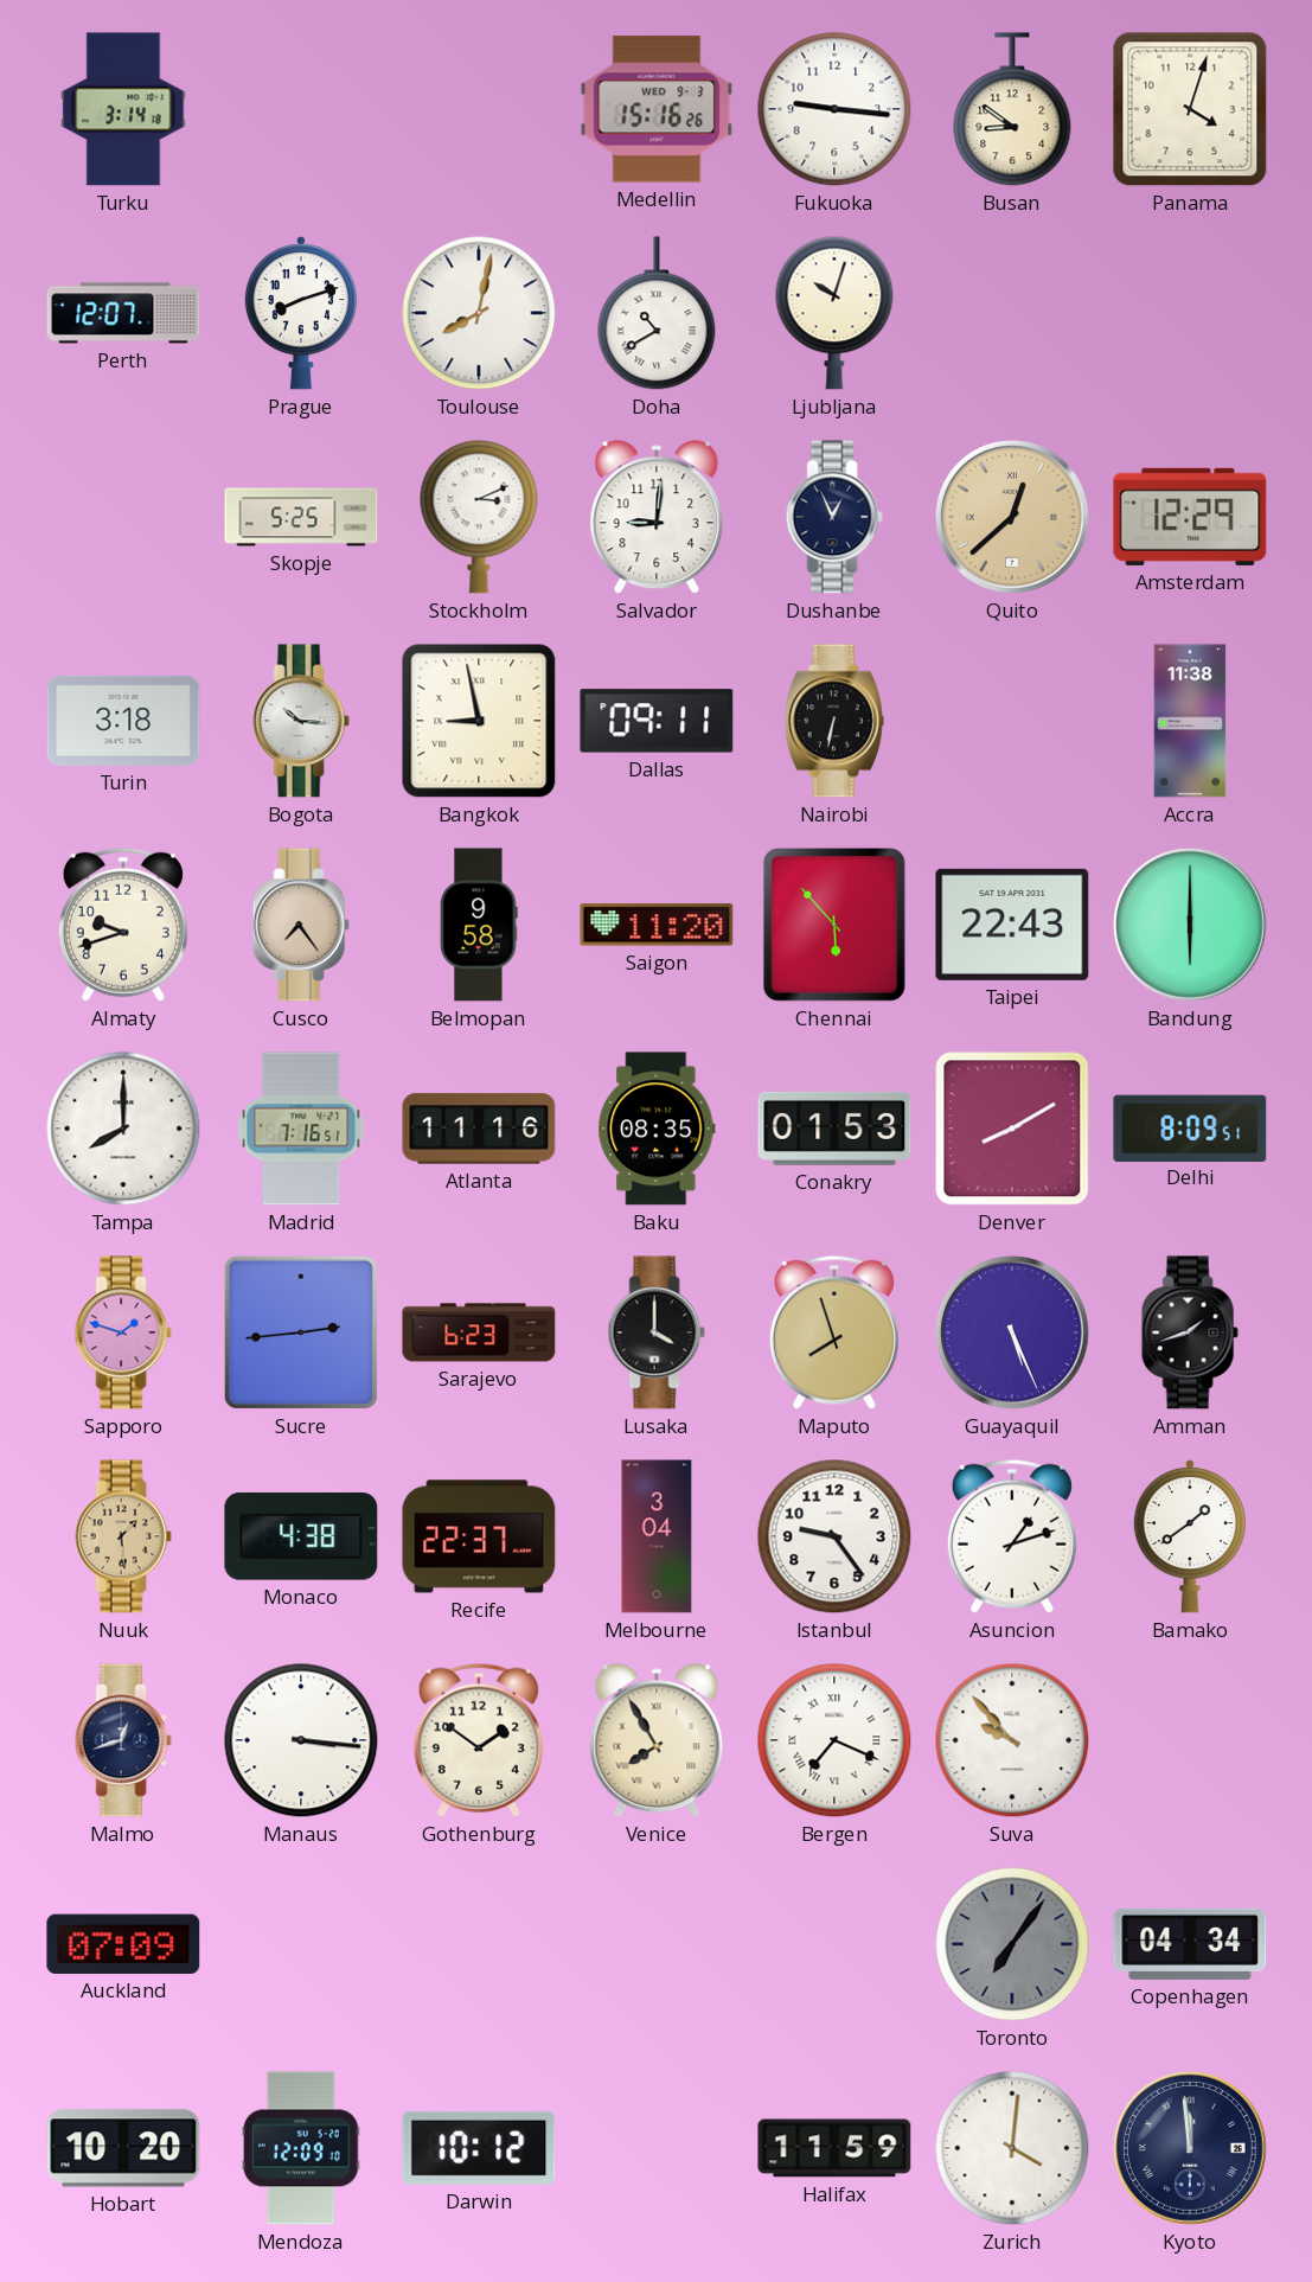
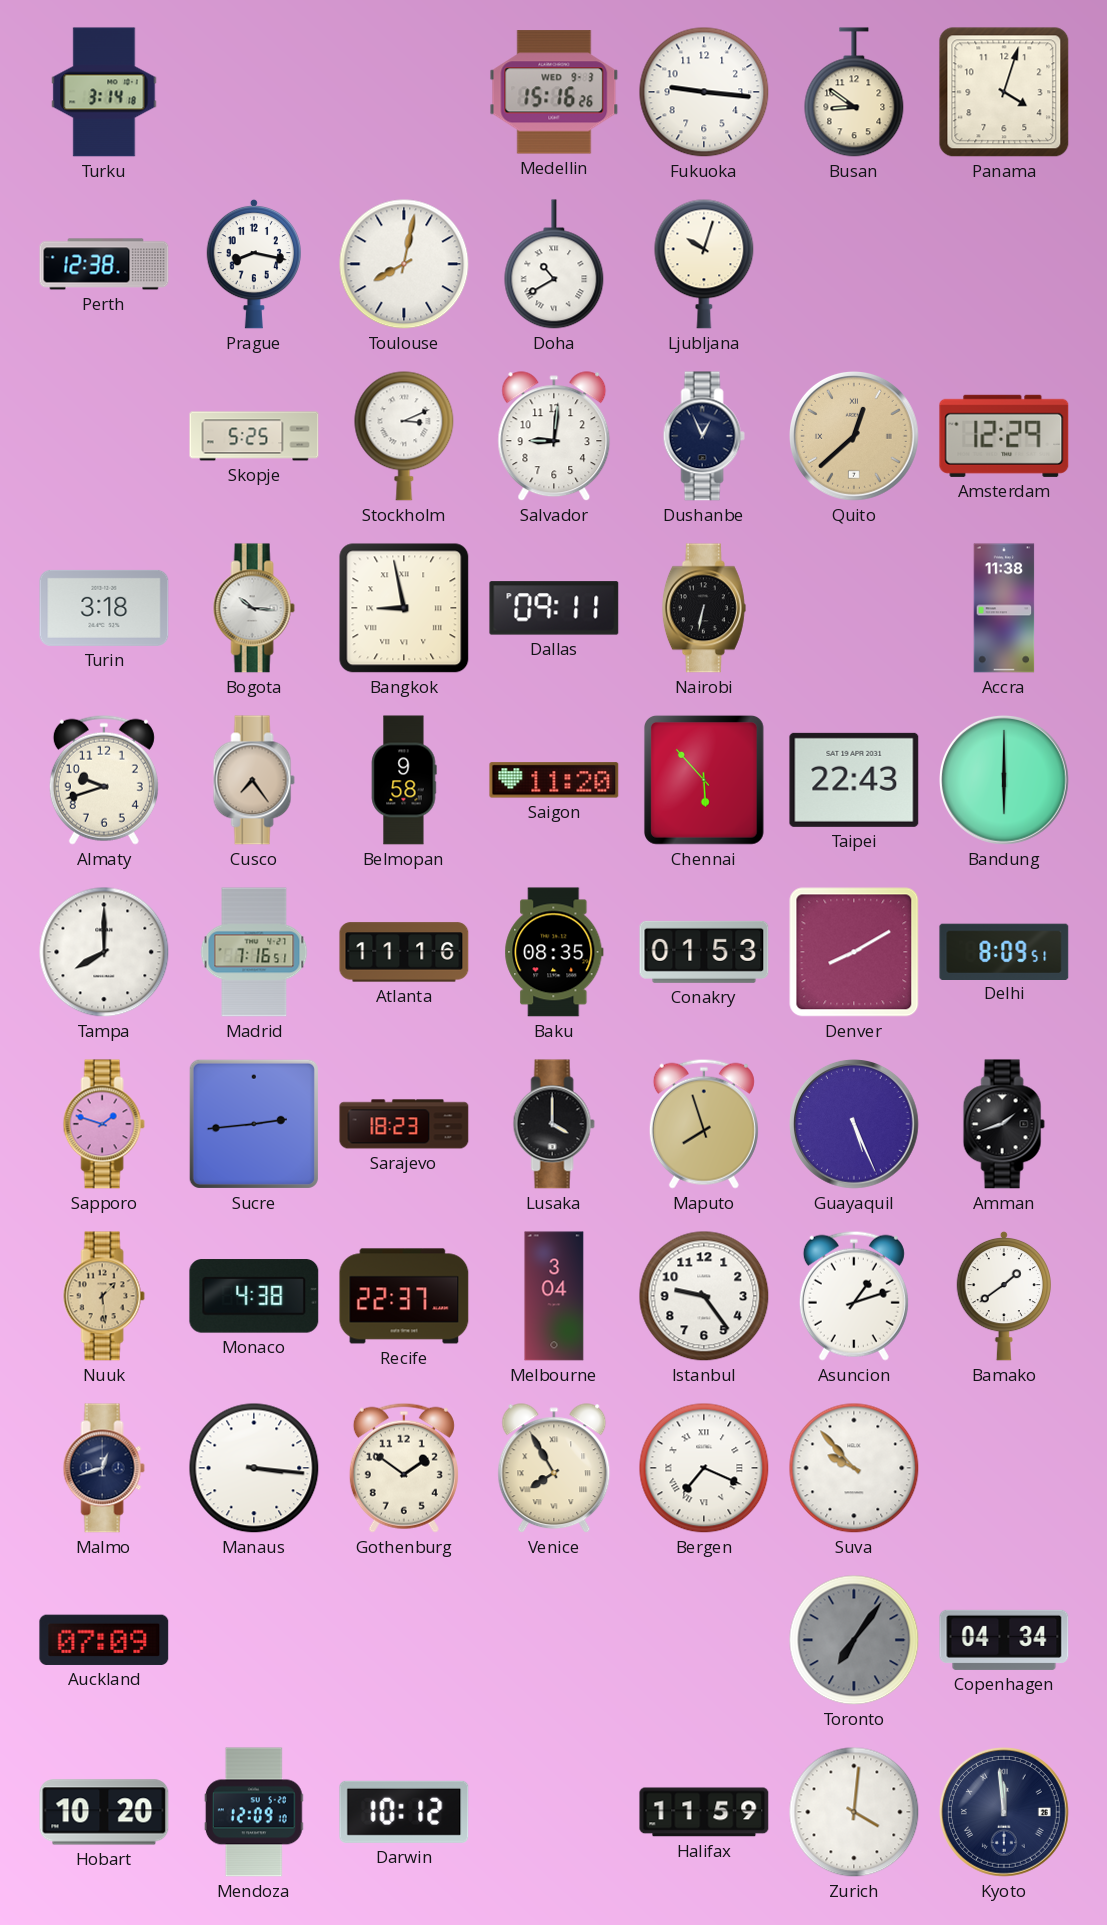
Perth: 12:07 -> 12:38 (104, 264)
Prague: 8:12 -> 8:17 (253, 264)
Sarajevo: 6:23 -> 18:23 (404, 1124)
